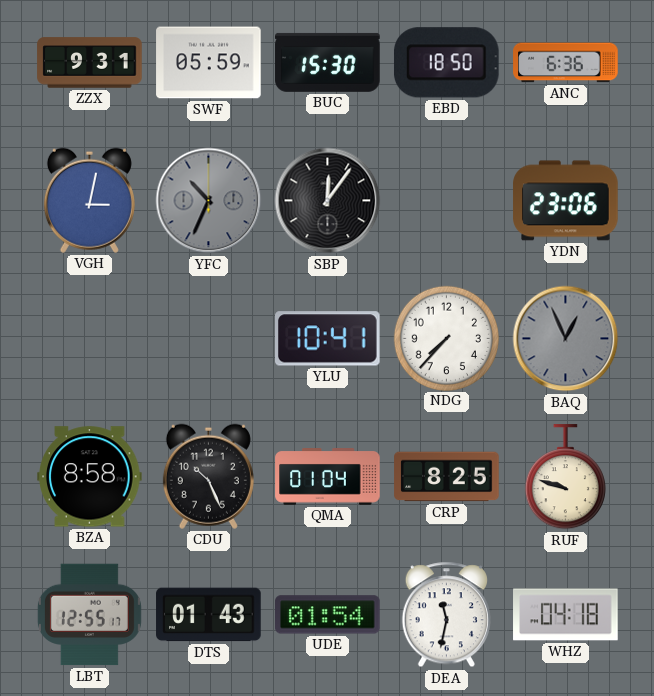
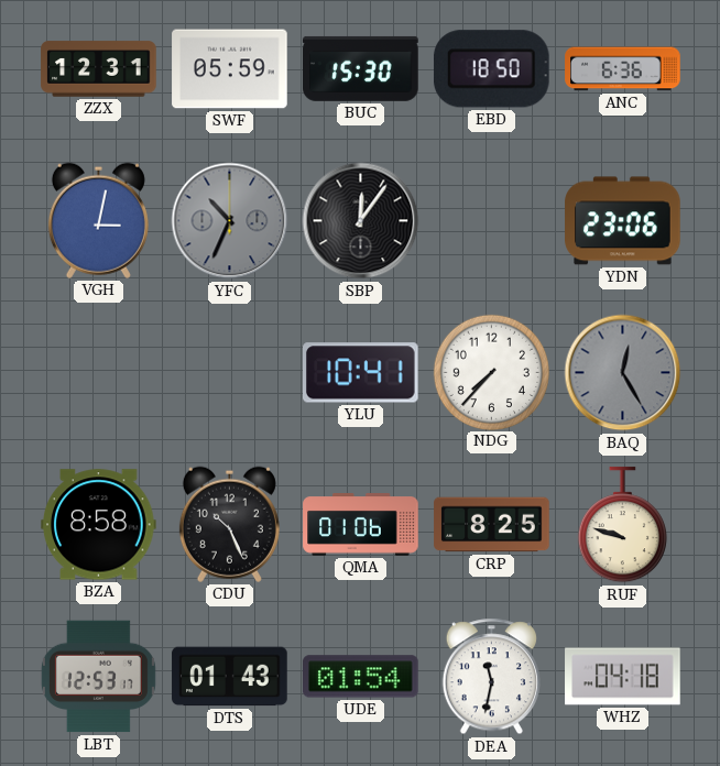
ZZX: 9:31 -> 12:31 (99, 69)
BAQ: 12:56 -> 12:25 (623, 373)
QMA: 01:04 -> 01:06 (361, 525)
LBT: 12:55 -> 12:53 (98, 677)
